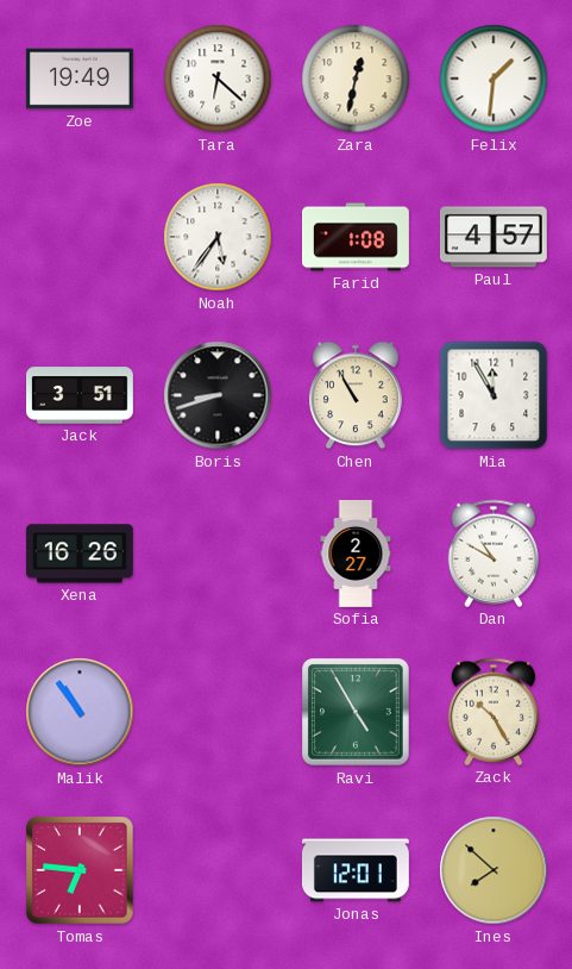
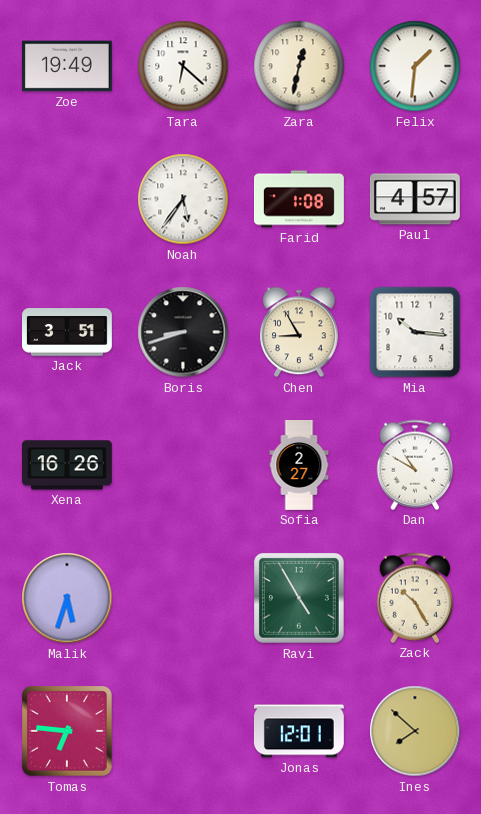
Chen: 10:55 -> 8:55 (300, 332)
Mia: 11:55 -> 10:16 (415, 332)
Malik: 10:54 -> 5:33 (67, 598)
